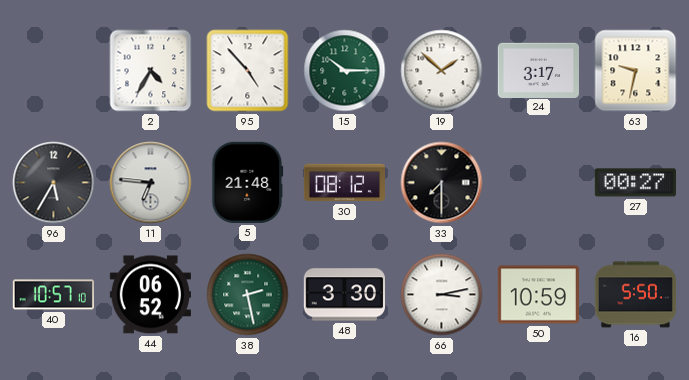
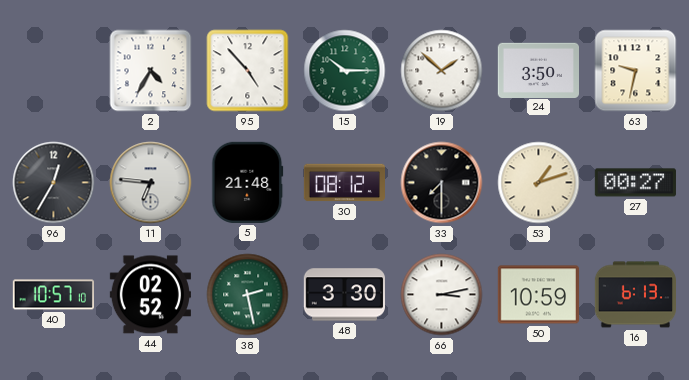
24: 3:17 -> 3:50 (538, 70)
96: 5:35 -> 12:35 (54, 183)
53: none -> 1:12 (539, 183)
44: 06:52 -> 02:52 (150, 295)
16: 5:50 -> 6:13 (635, 295)
